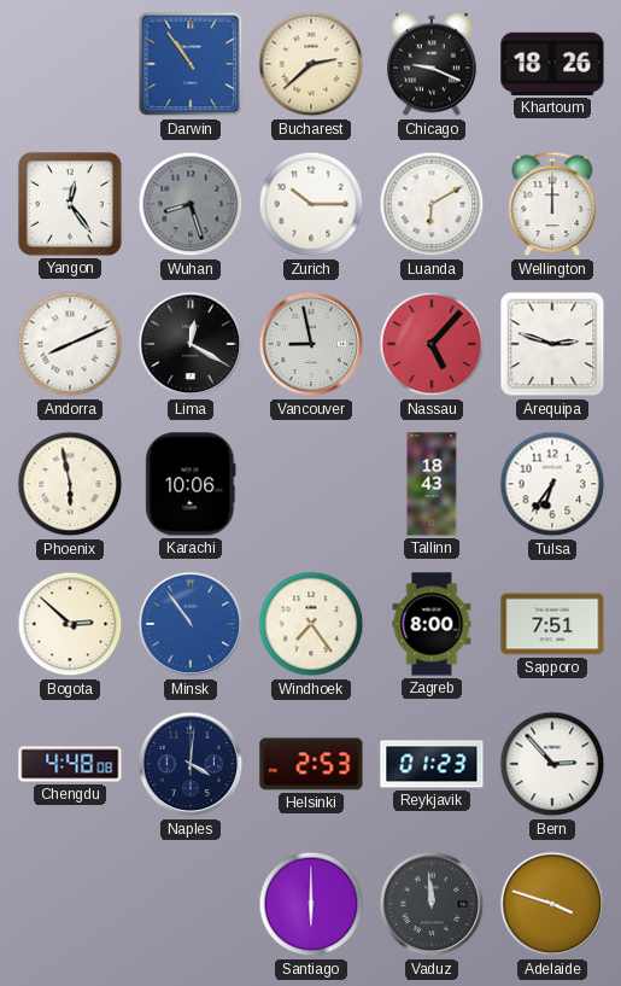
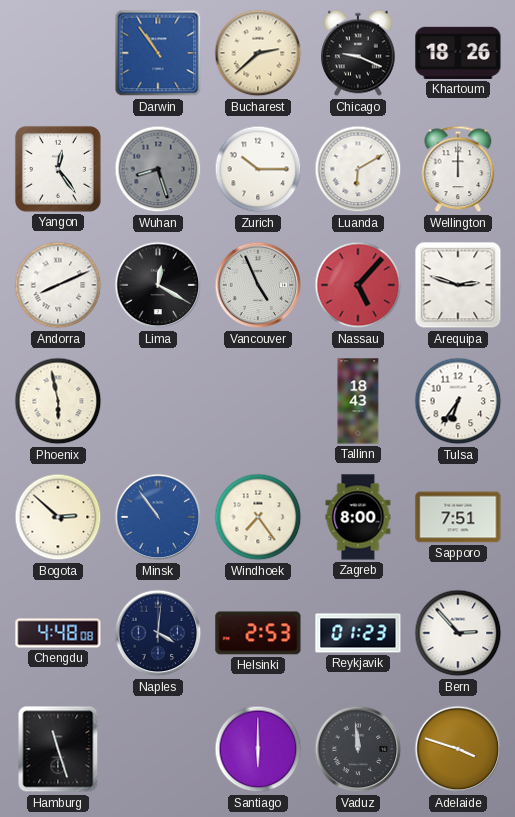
Vancouver: 8:58 -> 4:56 (258, 285)
Karachi: 10:06 -> none (191, 484)
Hamburg: none -> 11:27 (58, 749)
